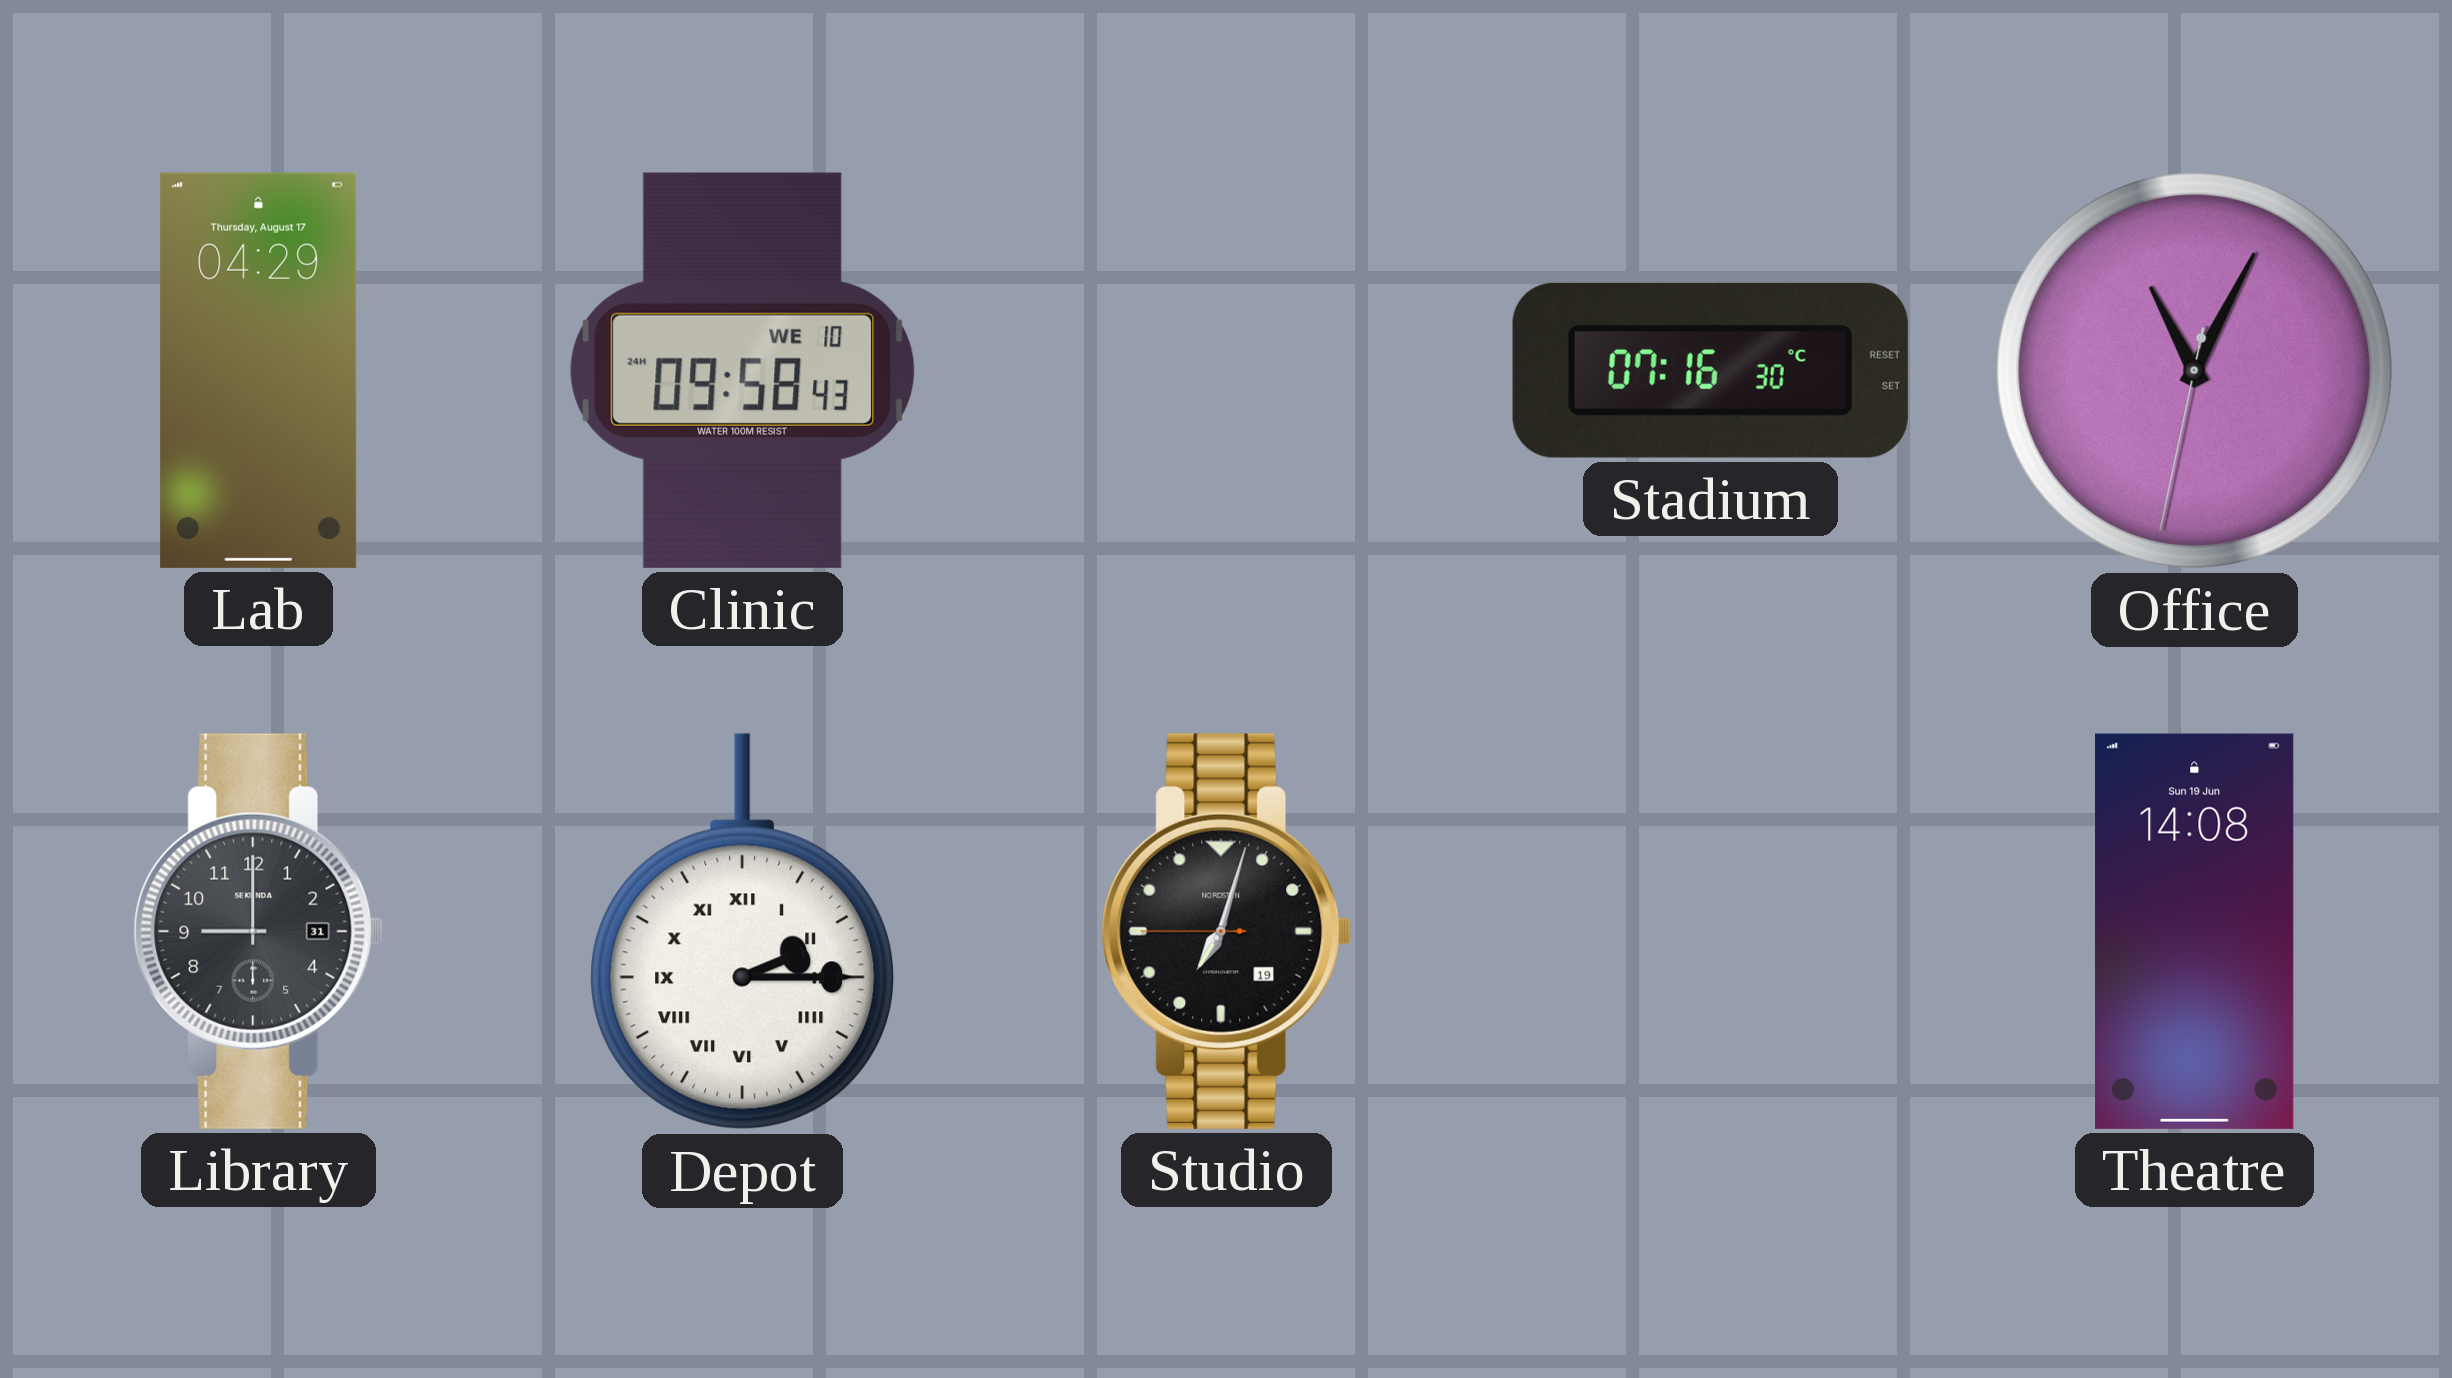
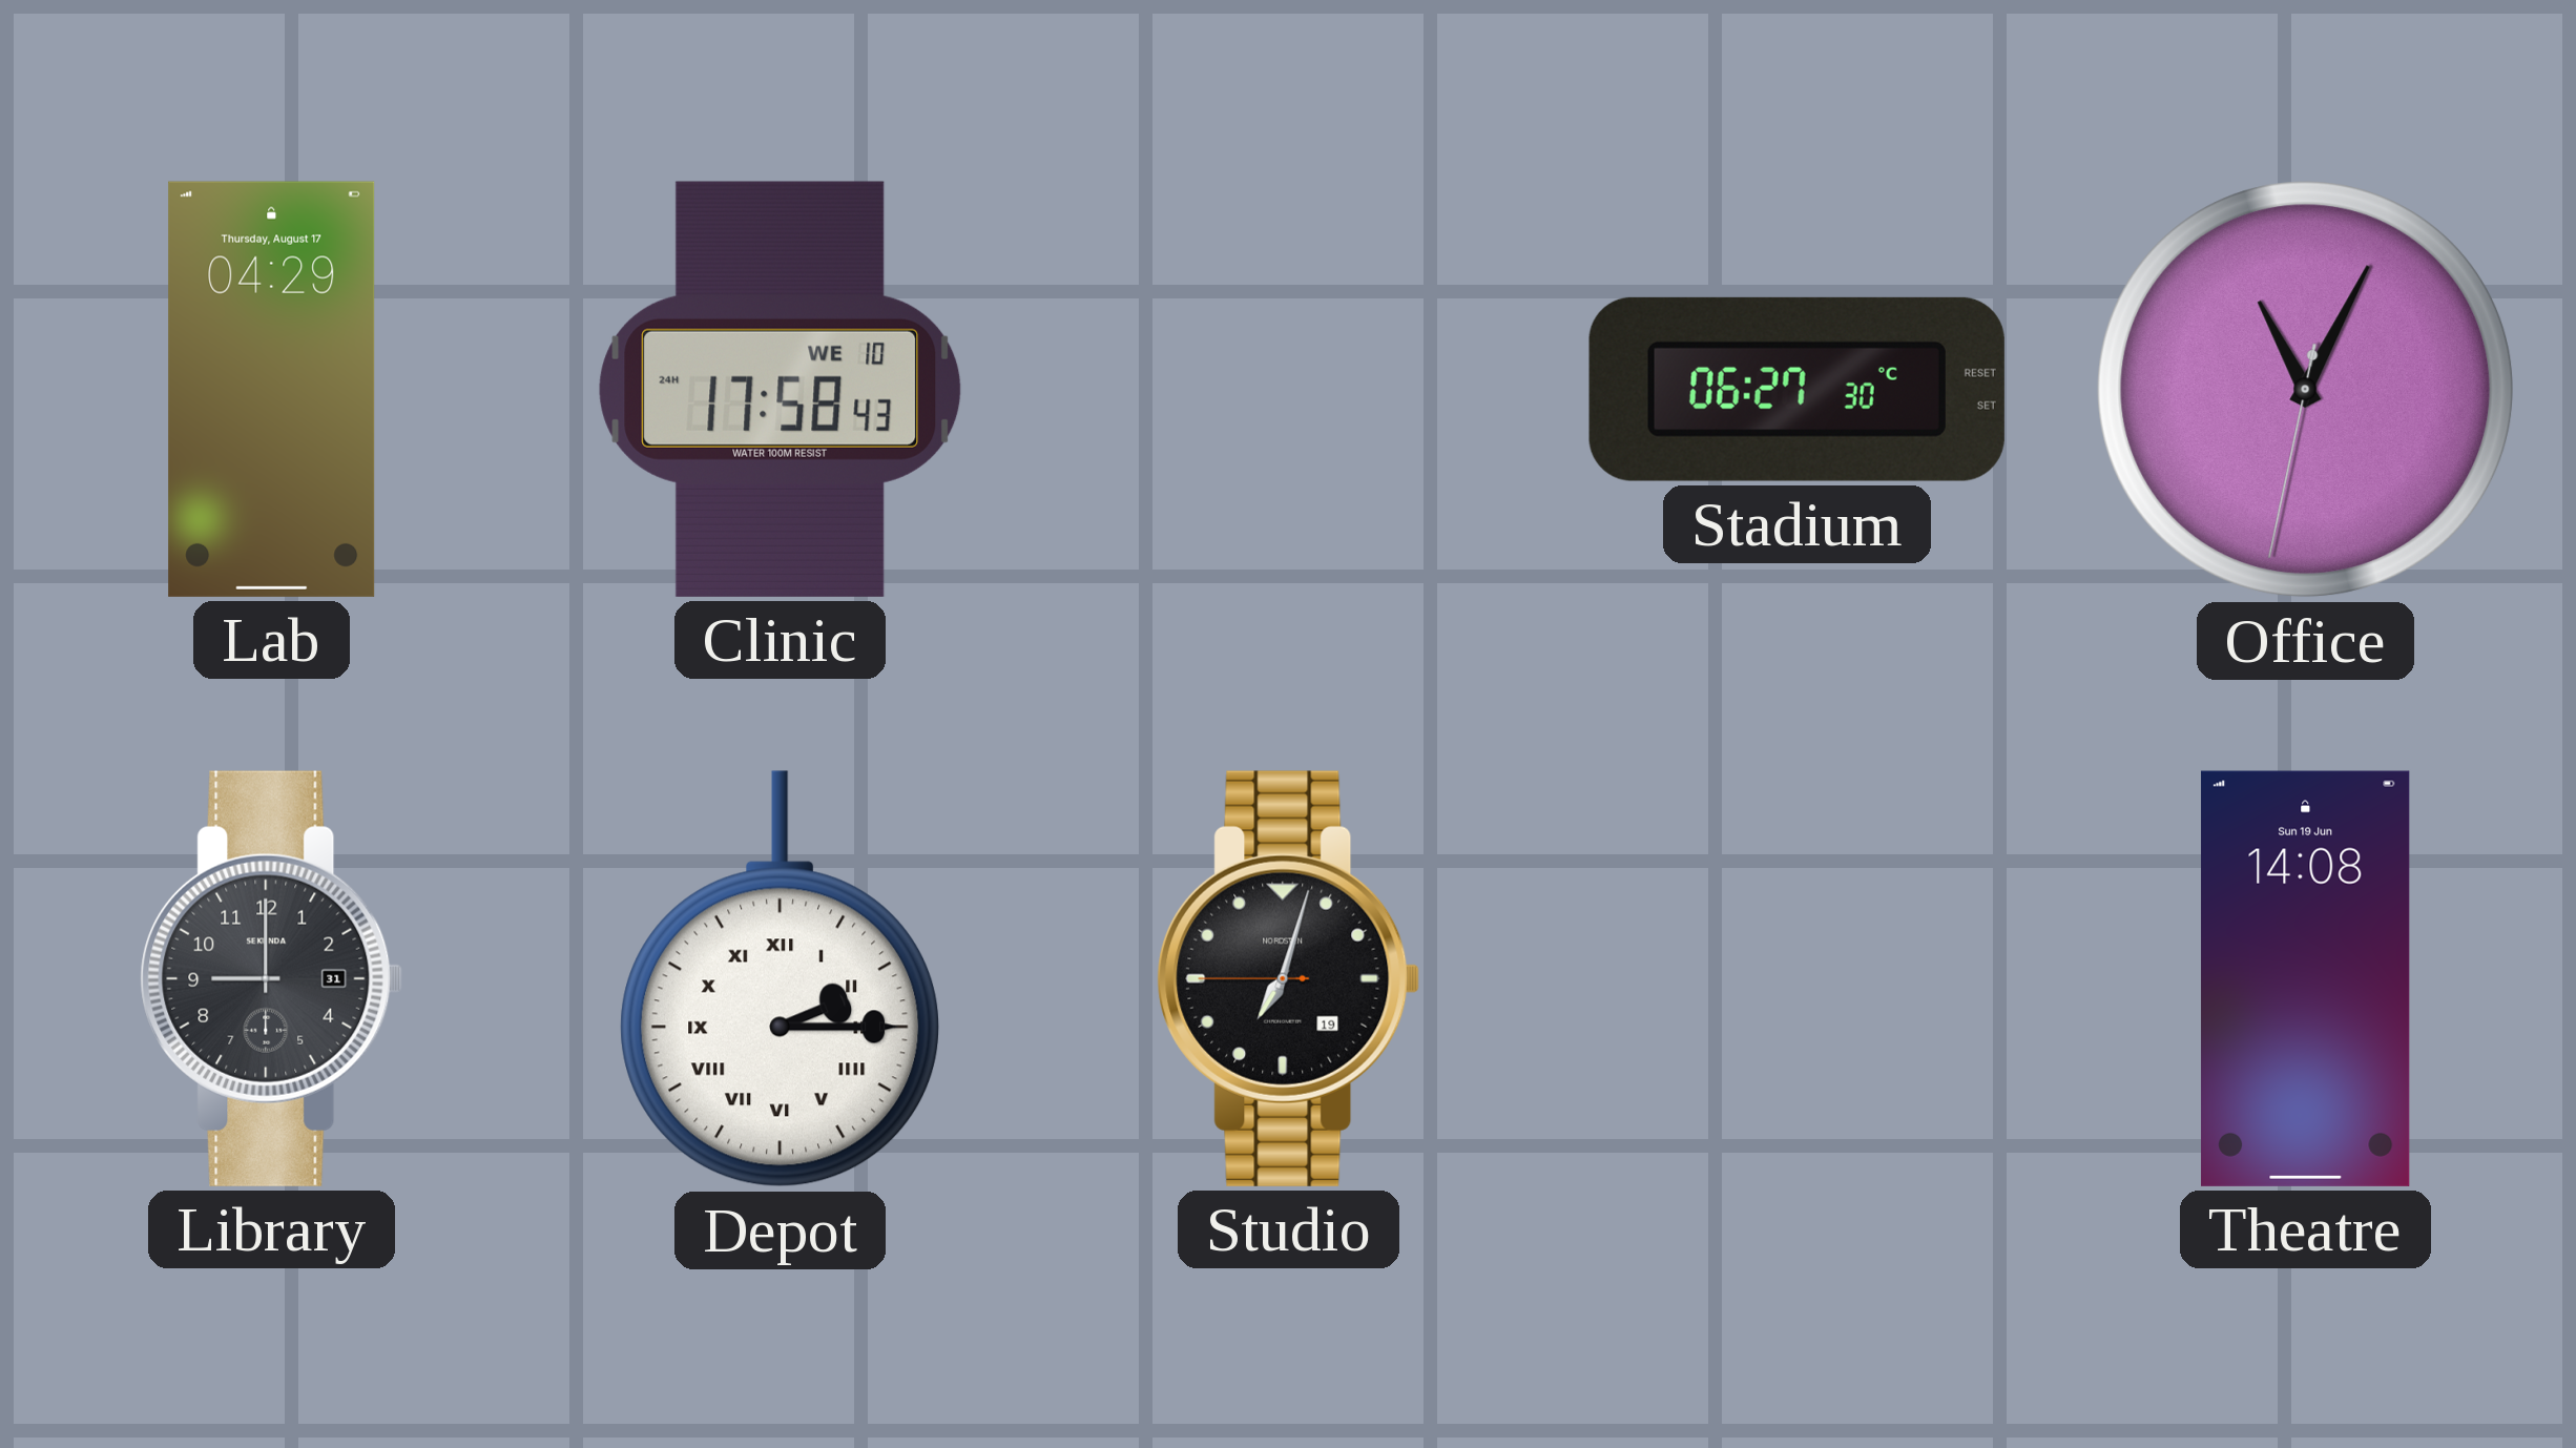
Clinic: 09:58 -> 17:58 (781, 389)
Stadium: 07:16 -> 06:27 (1796, 389)
